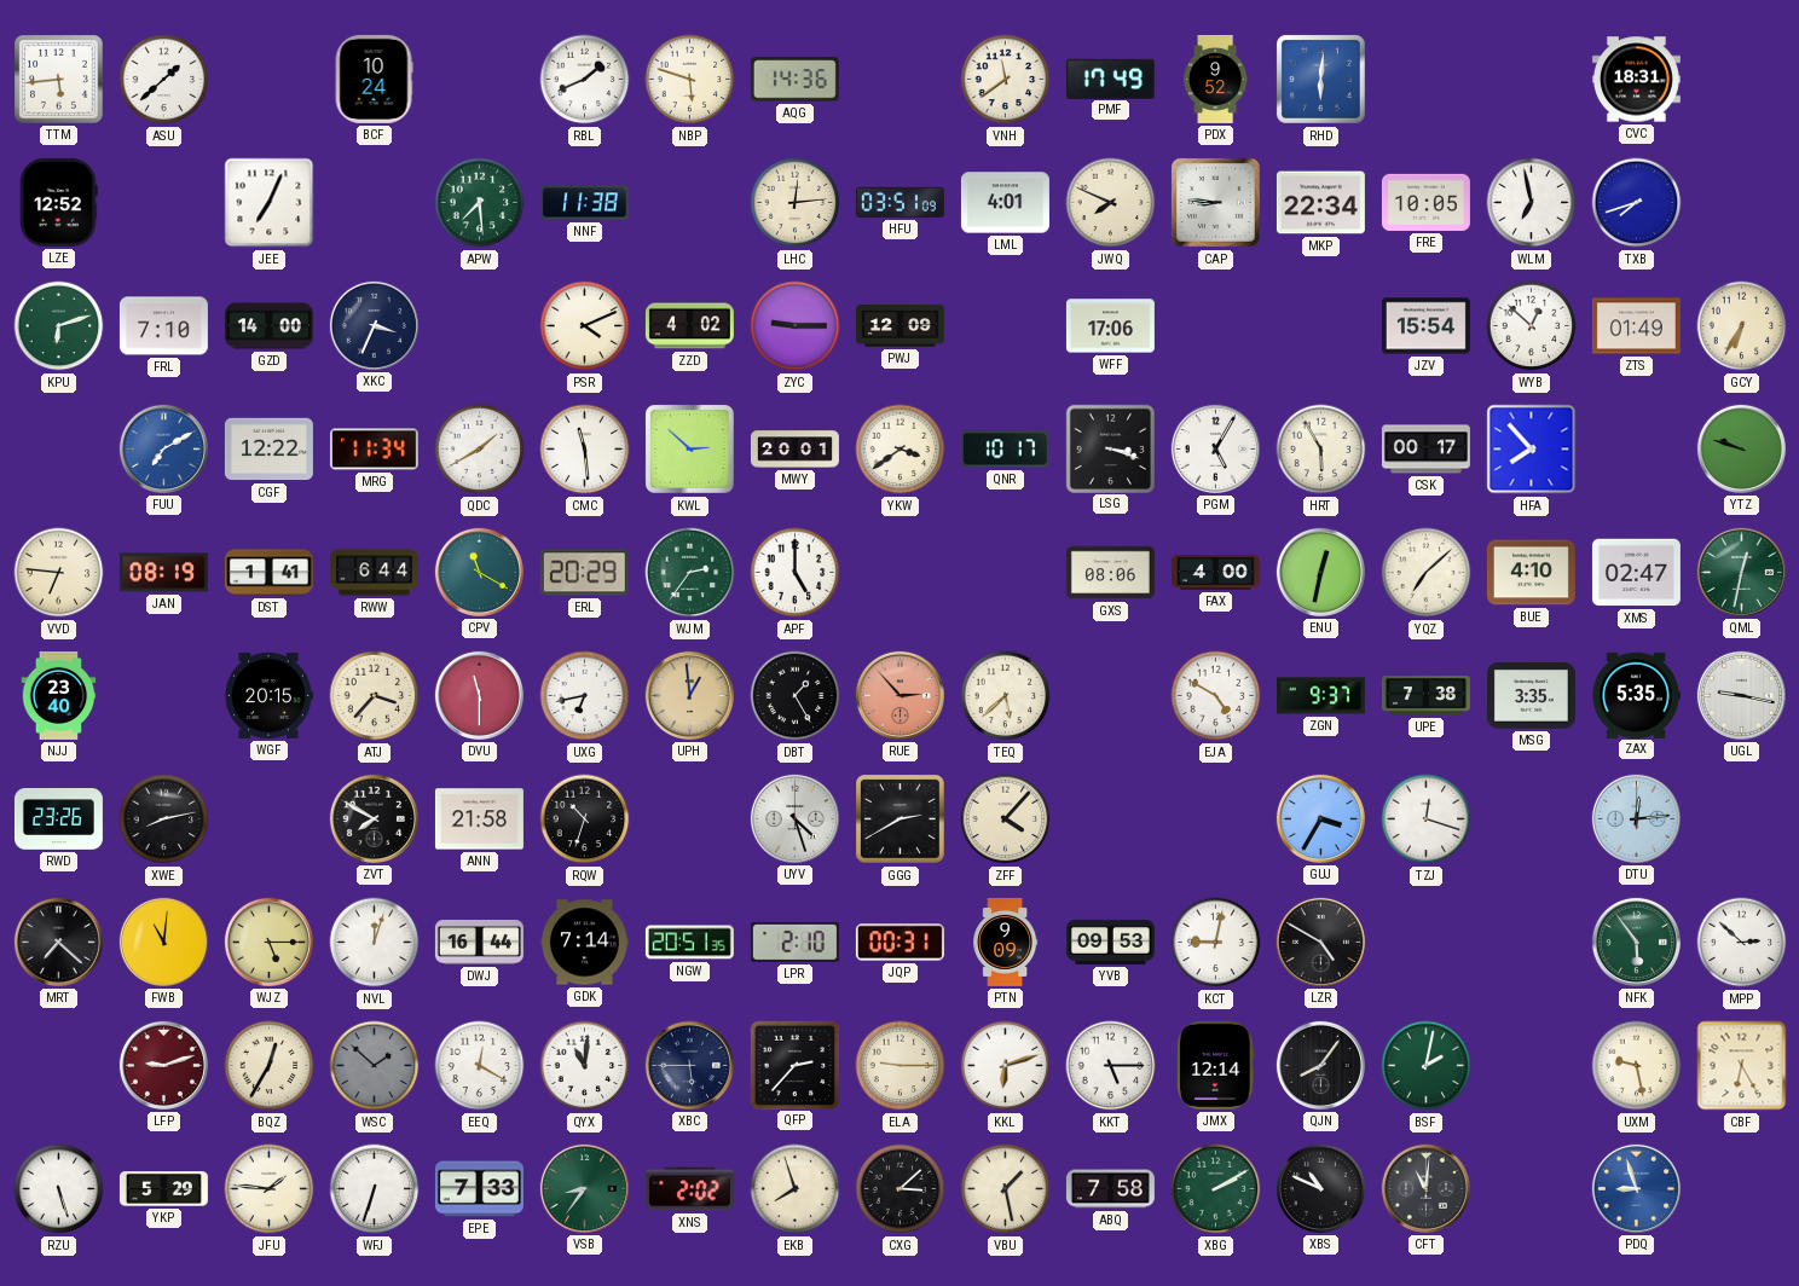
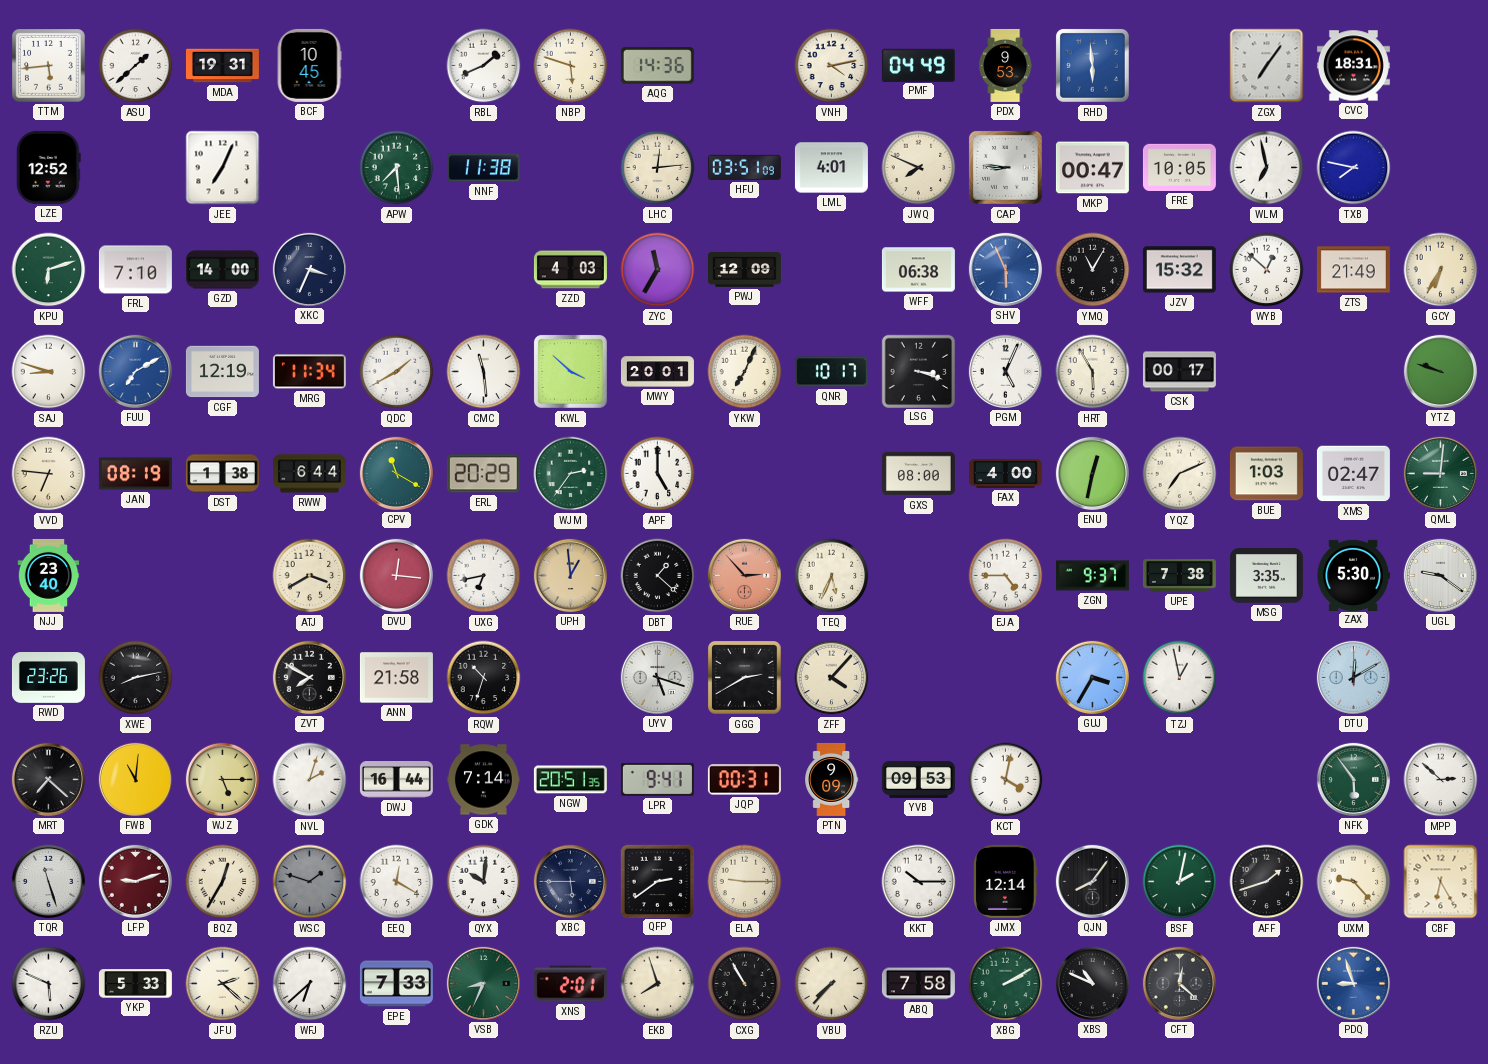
MDA: none -> 19:31 (222, 66)
BCF: 10:24 -> 10:45 (309, 65)
VNH: 11:39 -> 4:13 (832, 66)
PMF: 17:49 -> 04:49 (918, 65)
PDX: 9:52 -> 9:53 (1006, 65)
RHD: 6:01 -> 5:59 (1092, 65)
ZGX: none -> 7:06 (1267, 66)
MKP: 22:34 -> 00:47 (1092, 168)
TXB: 7:42 -> 7:47 (1354, 168)
PSR: 4:11 -> none (585, 326)
ZZD: 4:02 -> 4:03 (570, 270)
ZYC: 9:15 -> 11:35 (658, 270)
WFF: 17:06 -> 06:38 (918, 270)
SHV: none -> 5:56 (1005, 269)
YMQ: none -> 11:05 (1093, 270)
JZV: 15:54 -> 15:32 (1179, 270)
ZTS: 01:49 -> 21:49 (1353, 270)
SAJ: none -> 8:48 (49, 372)
CGF: 12:22 -> 12:19 (222, 372)
KWL: 2:52 -> 3:52 (570, 371)
YKW: 3:39 -> 7:04 (745, 372)
PGM: 5:05 -> 5:04 (1005, 371)
HFA: 7:53 -> none (1532, 450)
DST: 1:41 -> 1:38 (222, 474)
GXS: 08:06 -> 08:00 (918, 474)
YQZ: 7:08 -> 7:11 (1180, 474)
BUE: 4:10 -> 1:03 (1266, 474)
QML: 12:32 -> 9:01 (1440, 473)
WGF: 20:15 -> none (268, 695)
ATJ: 3:37 -> 3:40 (310, 576)
DVU: 11:30 -> 12:16 (396, 575)
DBT: 1:25 -> 1:22 (658, 576)
TEQ: 5:38 -> 5:34 (832, 576)
EJA: 4:50 -> 4:45 (1006, 576)
ZAX: 5:35 -> 5:30 (1353, 575)
UGL: 9:17 -> 9:21 (1440, 575)
UYV: 4:27 -> 5:18 (657, 677)
TZJ: 12:18 -> 12:58 (1180, 678)
DTU: 12:14 -> 12:10 (1353, 677)
NVL: 12:03 -> 2:03 (310, 780)
LPR: 2:10 -> 9:41 (657, 779)
KCT: 9:02 -> 4:02 (1006, 780)
LZR: 4:50 -> none (1320, 942)
TQR: none -> 11:27 (48, 881)
WSC: 1:52 -> 1:48 (310, 882)
QYX: 11:01 -> 10:01 (484, 882)
QFP: 2:37 -> 2:39 (657, 881)
KKL: 6:12 -> none (1006, 1066)
KKT: 5:15 -> 10:15 (919, 882)
AFF: none -> 1:42 (1267, 882)
UXM: 9:28 -> 9:23 (1354, 882)
RZU: 5:27 -> 5:49 (49, 984)
YKP: 5:29 -> 5:33 (135, 984)
JFU: 1:46 -> 2:22 (223, 984)
WFJ: 6:33 -> 6:38 (310, 984)
VSB: 8:36 -> 8:34 (483, 983)
XNS: 2:02 -> 2:01 (570, 984)
CXG: 3:08 -> 10:55 (745, 984)
VBU: 1:28 -> 7:37 (832, 984)
CFT: 11:01 -> 12:22 (1179, 983)
